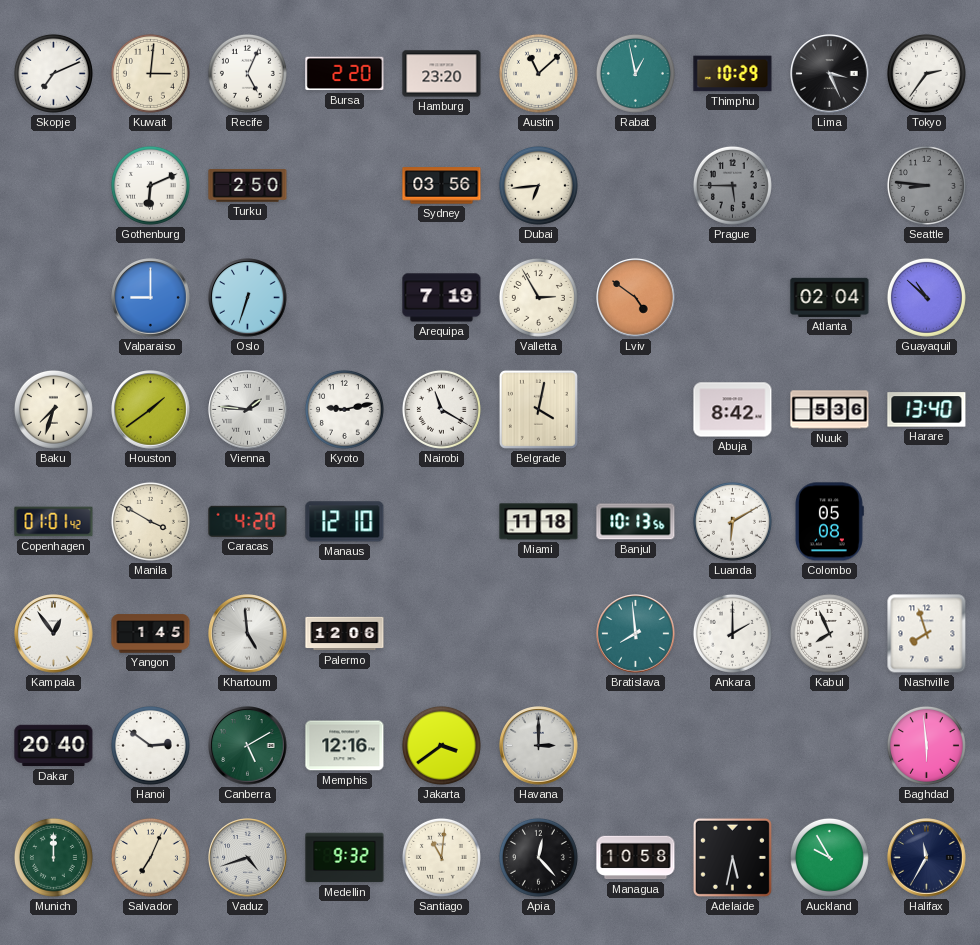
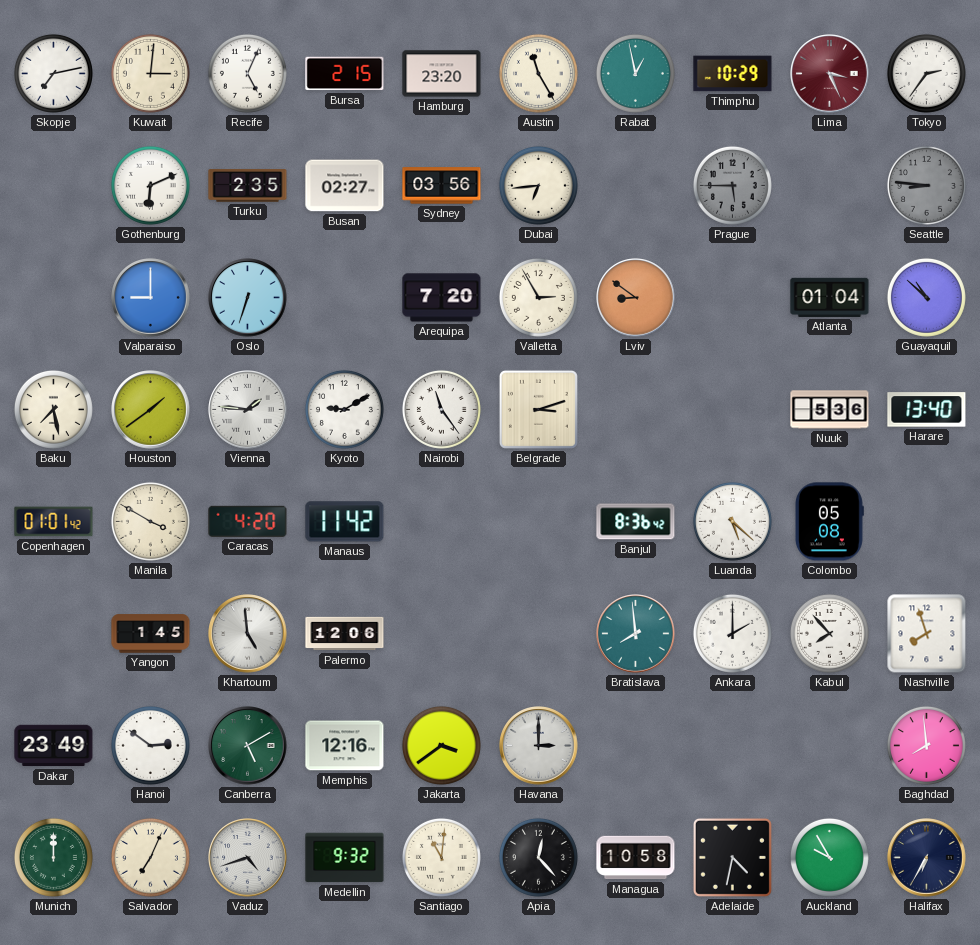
Skopje: 7:11 -> 7:13 (53, 73)
Bursa: 2:20 -> 2:15 (345, 74)
Austin: 11:08 -> 11:25 (538, 73)
Lima dial: black -> burgundy (830, 74)
Turku: 2:50 -> 2:35 (248, 186)
Busan: none -> 02:27 (345, 186)
Arequipa: 7:19 -> 7:20 (442, 298)
Lviv: 4:51 -> 8:51 (636, 298)
Atlanta: 02:04 -> 01:04 (830, 297)
Baku: 7:33 -> 7:28 (53, 409)
Kyoto: 9:13 -> 9:10 (344, 409)
Nairobi: 11:20 -> 11:24 (441, 409)
Belgrade: 4:02 -> 3:12 (538, 409)
Abuja: 8:42 -> none (733, 410)
Manaus: 12:10 -> 11:42 (345, 522)
Miami: 11:18 -> none (539, 522)
Banjul: 10:13 -> 8:36 (636, 522)
Luanda: 6:10 -> 5:22 (732, 521)
Kampala: 12:54 -> none (54, 634)
Kabul: 7:56 -> 7:53 (829, 633)
Dakar: 20:40 -> 23:49 (54, 746)
Baghdad: 5:59 -> 7:59 (926, 745)
Adelaide: 5:32 -> 4:32 (732, 857)
Halifax: 11:35 -> 6:35 (927, 858)
